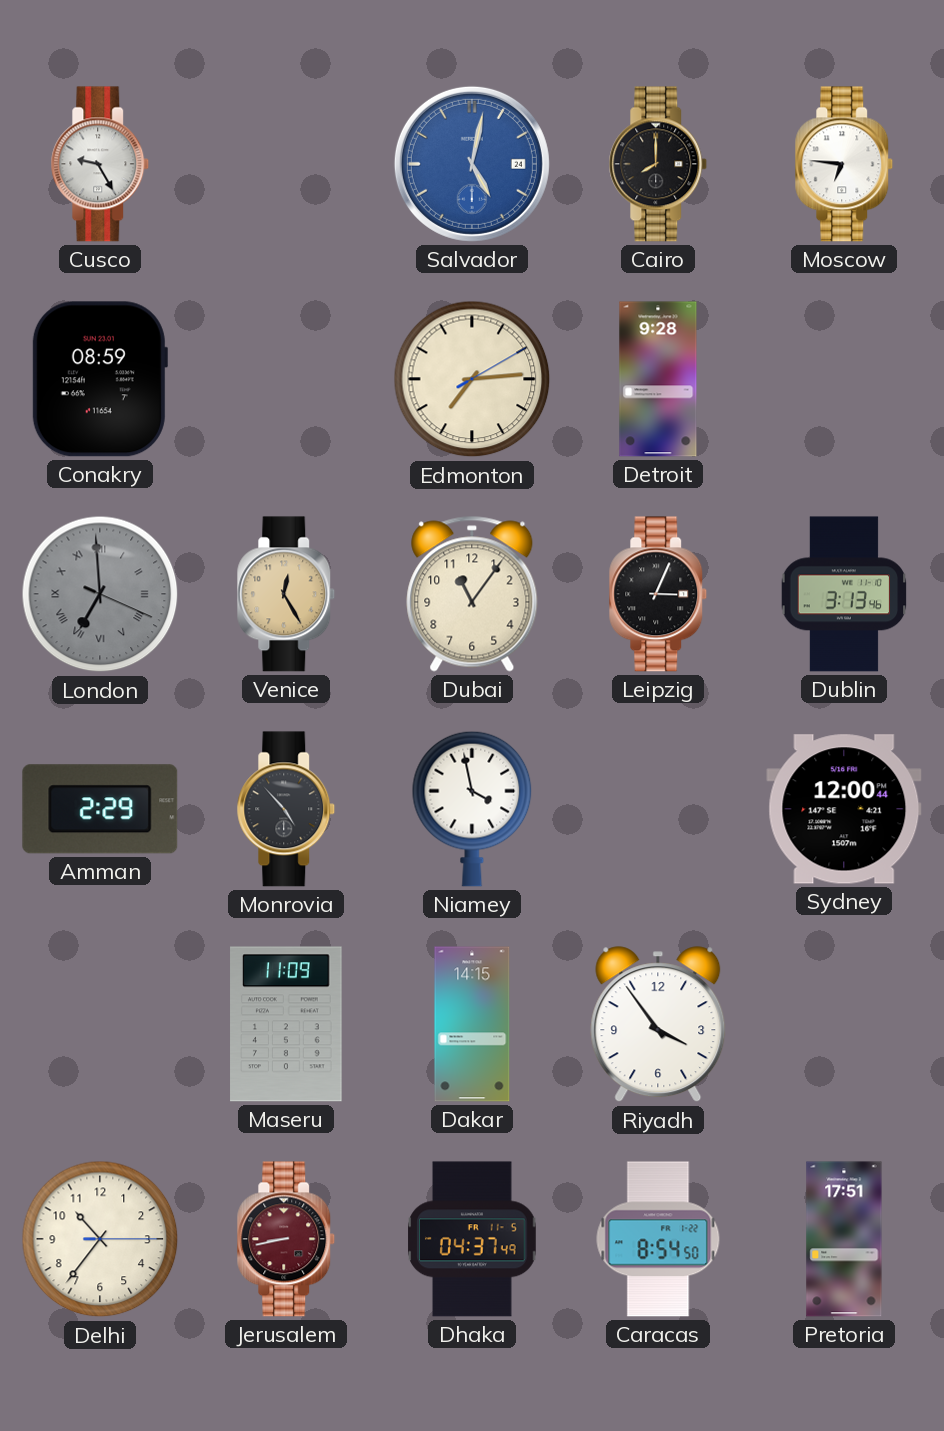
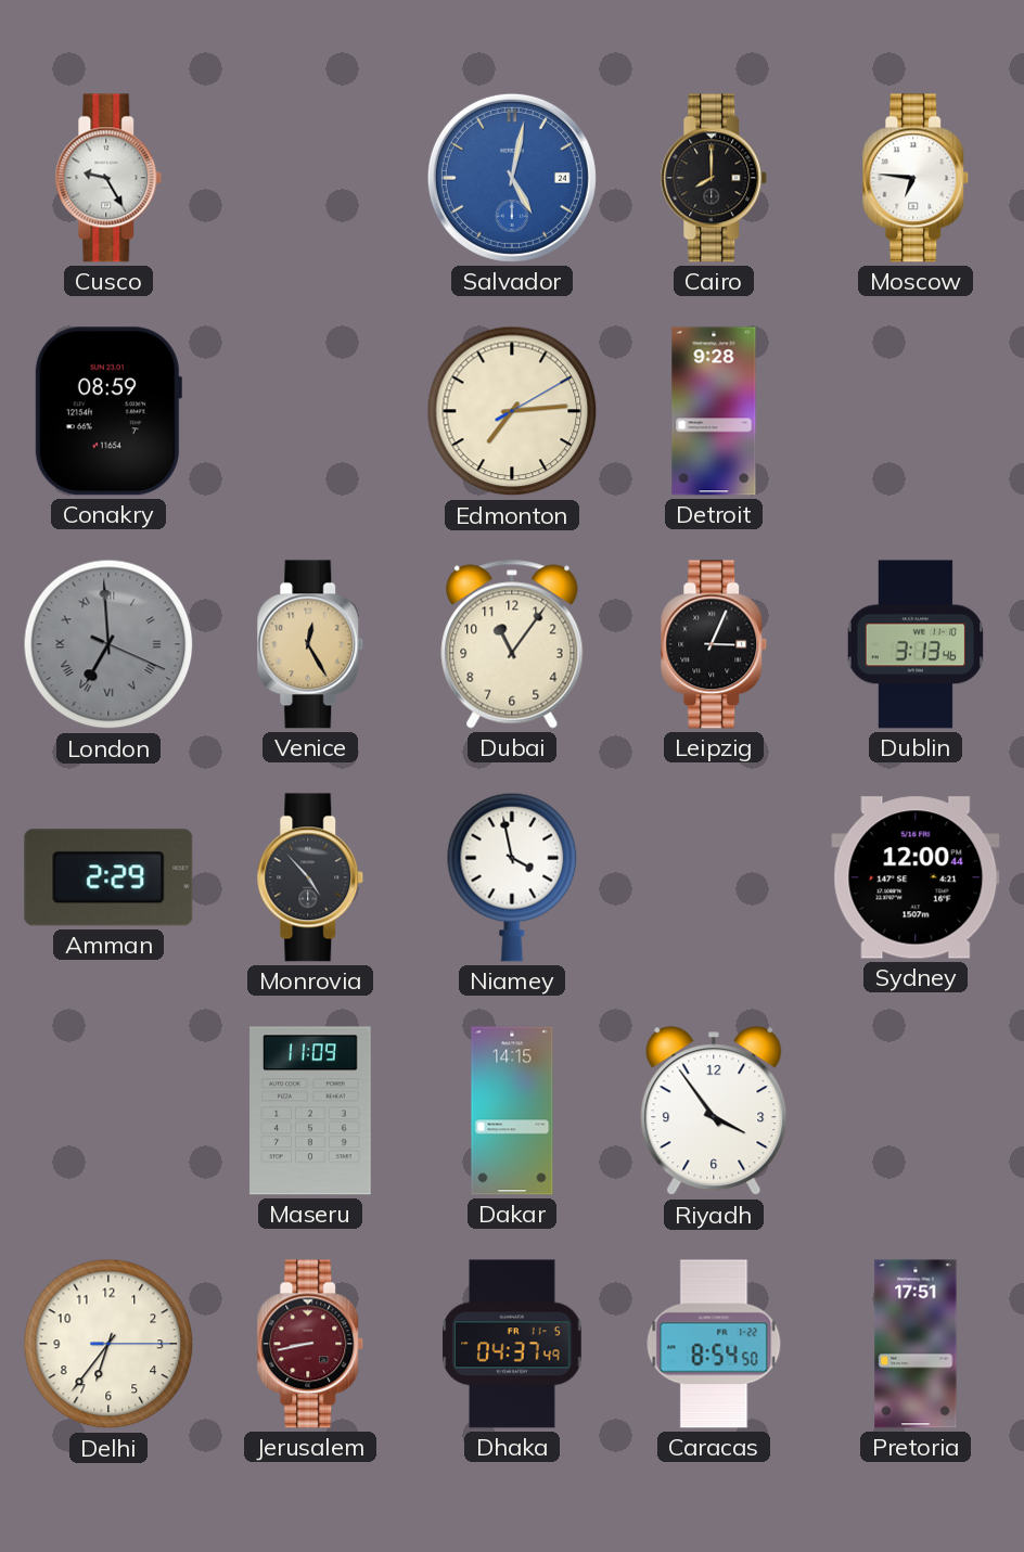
Delhi: 10:36 -> 6:36 (108, 1344)
